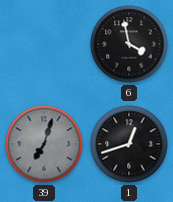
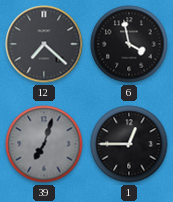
12: none -> 7:22 (44, 44)
1: 12:42 -> 12:45 (129, 144)
